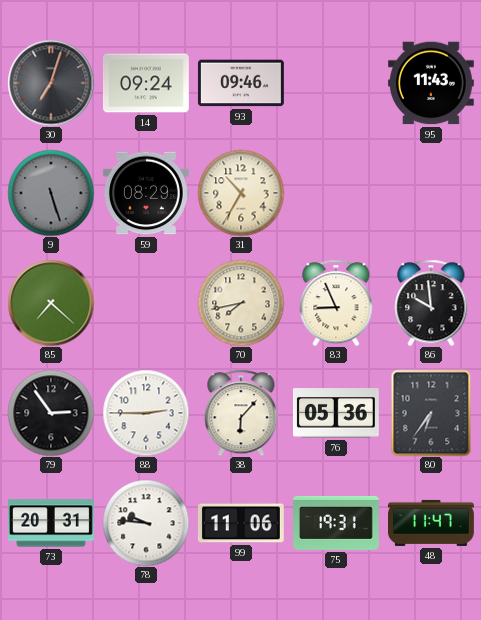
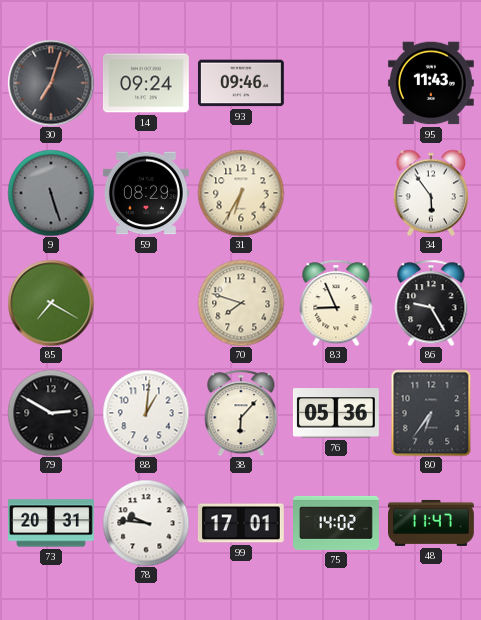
31: 10:35 -> 6:35 (241, 193)
34: none -> 5:54 (431, 193)
85: 7:22 -> 7:20 (51, 303)
70: 7:43 -> 7:48 (241, 303)
86: 9:59 -> 9:25 (431, 303)
79: 2:54 -> 2:50 (51, 413)
88: 2:45 -> 1:01 (146, 413)
99: 11:06 -> 17:01 (241, 523)
75: 19:31 -> 14:02 (337, 523)
